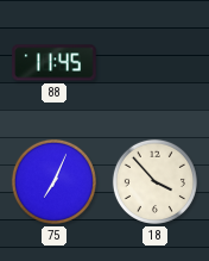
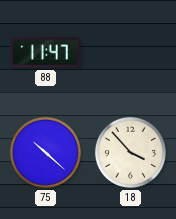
88: 11:45 -> 11:47 (46, 53)
75: 7:04 -> 10:22 (45, 152)
